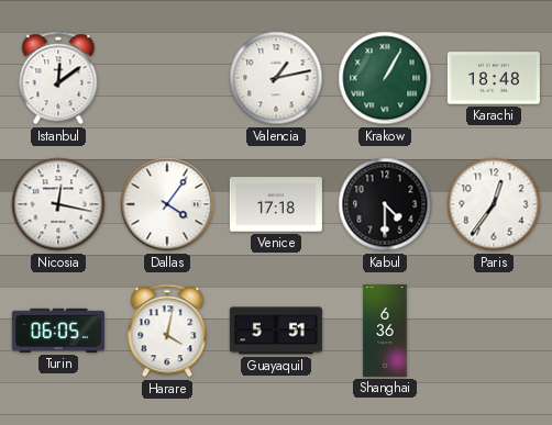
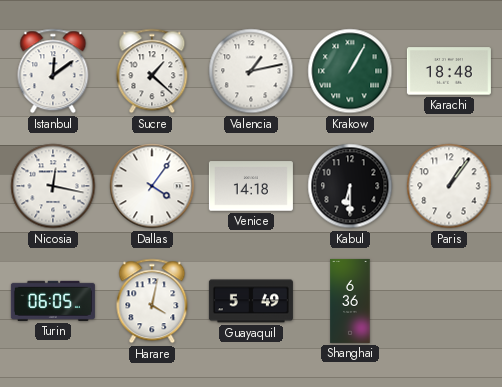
Sucre: none -> 1:22 (152, 71)
Venice: 17:18 -> 14:18 (251, 186)
Kabul: 4:30 -> 6:30 (350, 186)
Paris: 12:36 -> 1:06 (449, 186)
Guayaquil: 5:51 -> 5:49 (251, 301)
